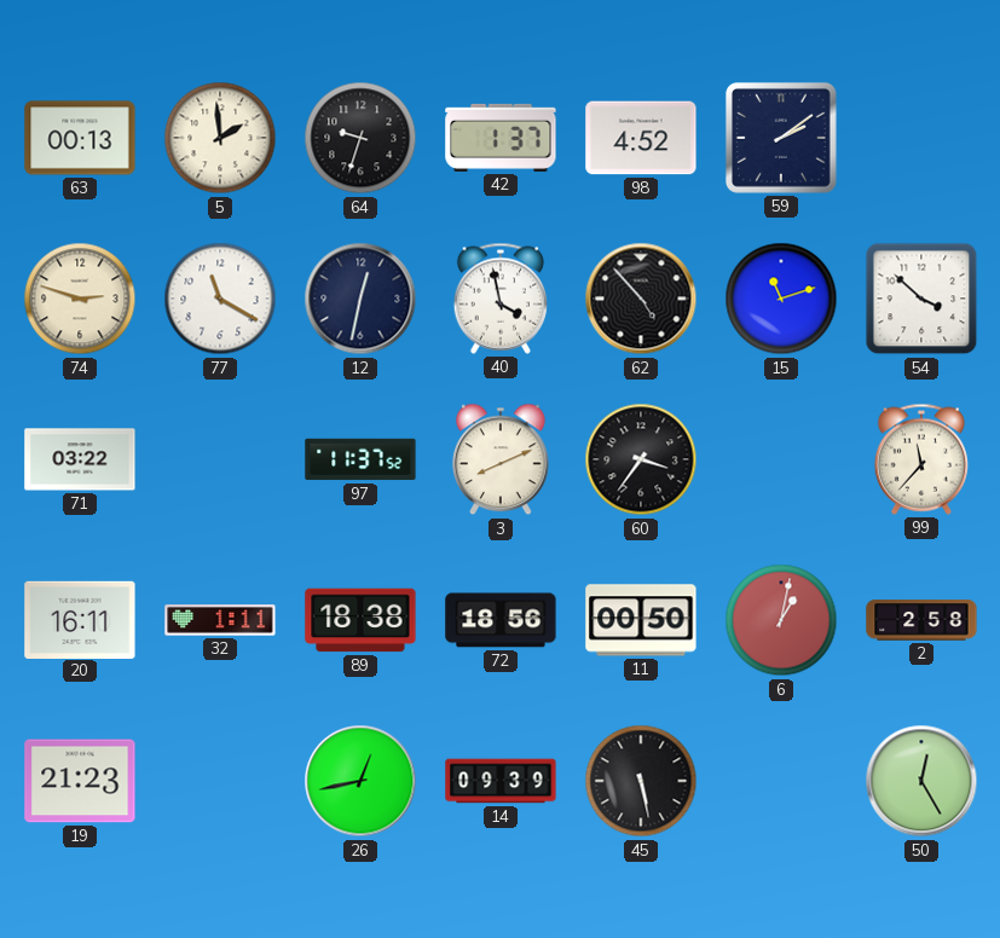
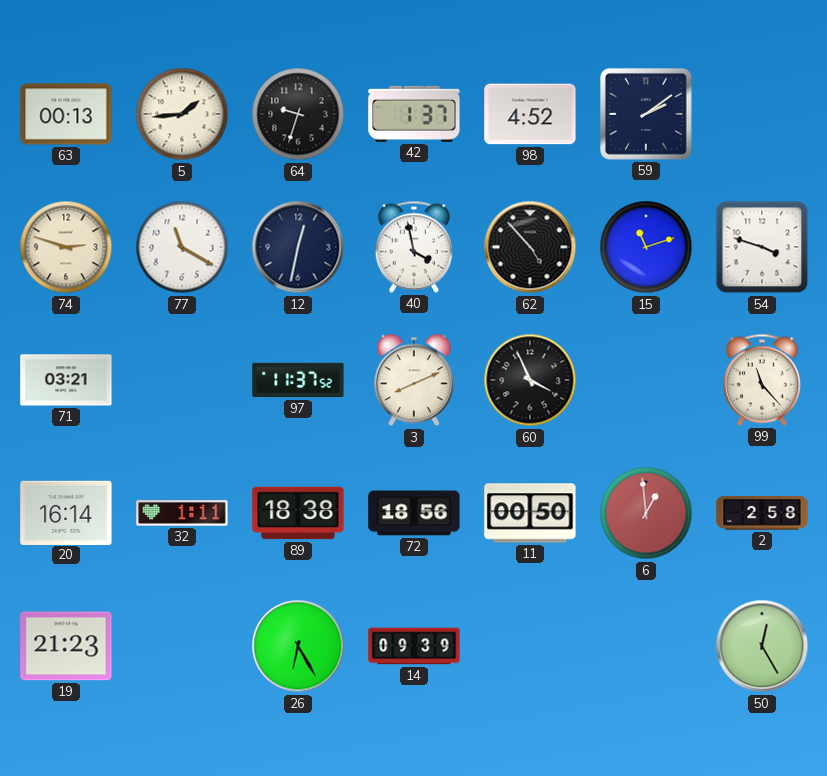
5: 1:59 -> 1:44 (182, 114)
54: 3:52 -> 3:48 (762, 247)
71: 03:22 -> 03:21 (66, 380)
60: 3:36 -> 3:56 (530, 380)
99: 11:37 -> 11:23 (761, 380)
20: 16:11 -> 16:14 (66, 512)
6: 1:02 -> 12:59 (646, 513)
26: 12:43 -> 6:25 (298, 646)
45: 5:28 -> none (641, 781)
